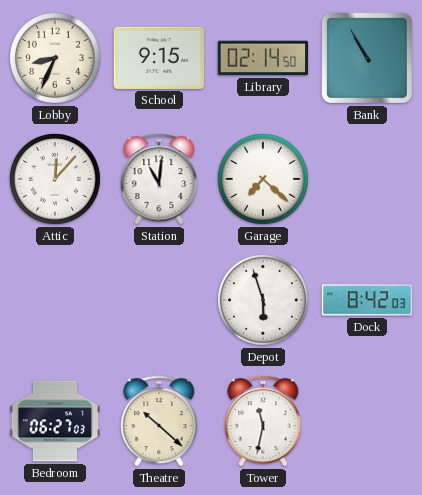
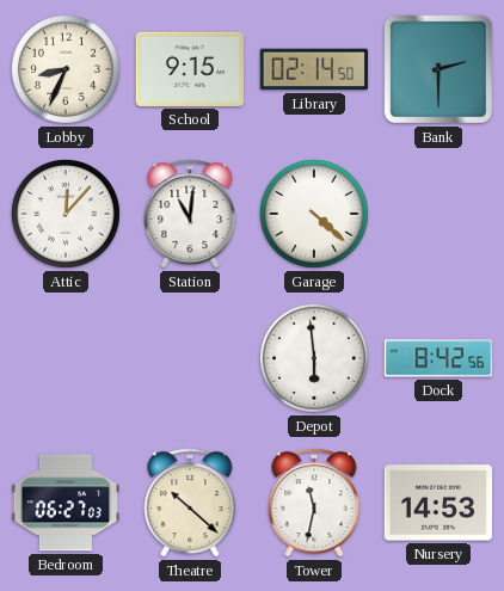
Bank: 10:55 -> 2:30 (438, 69)
Garage: 7:22 -> 4:22 (314, 214)
Depot: 5:57 -> 5:59 (314, 358)
Dock: 8:42:03 -> 8:42:56 (438, 358)
Nursery: none -> 14:53 (437, 503)
